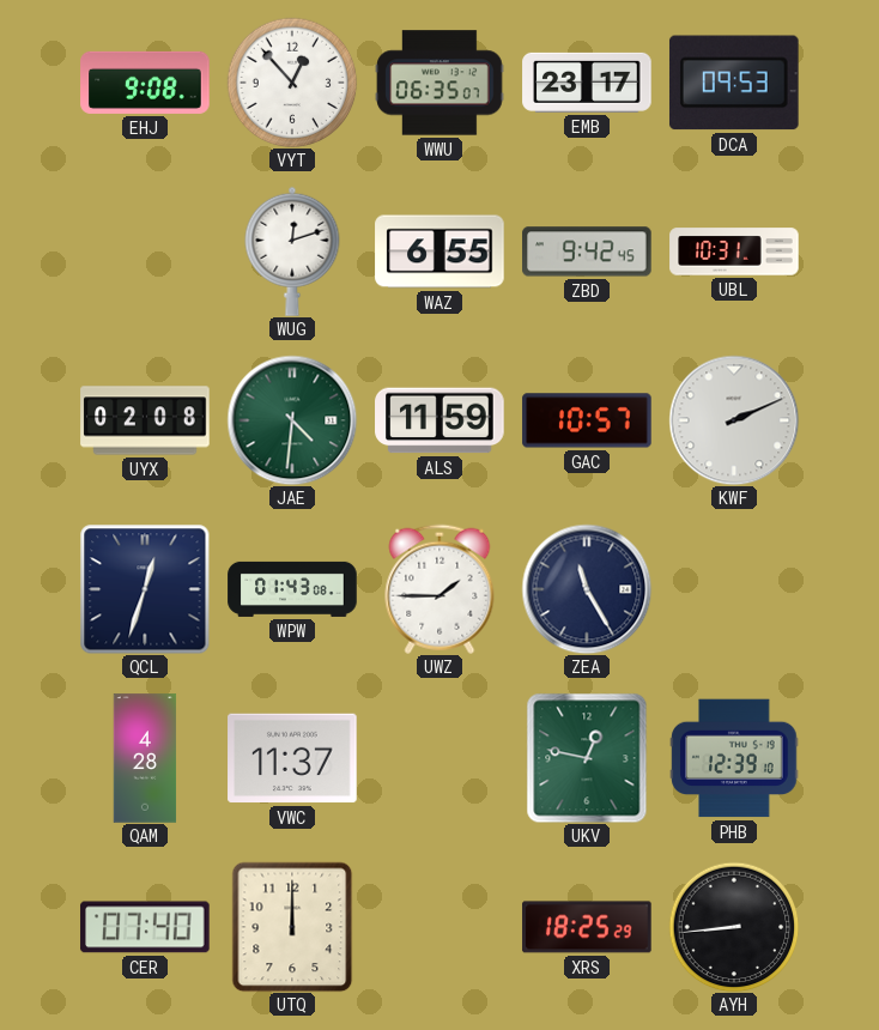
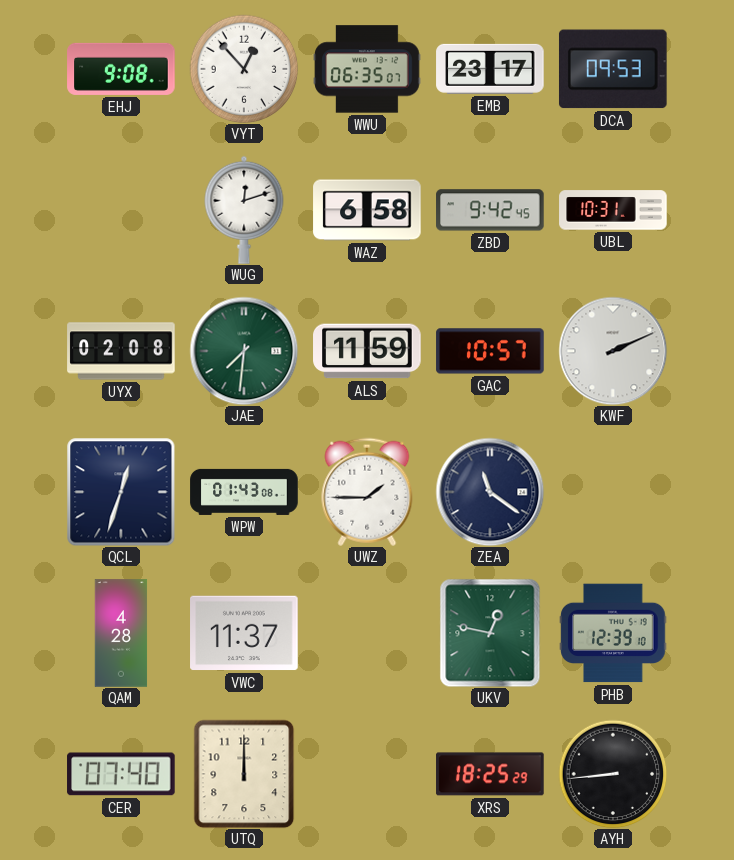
WAZ: 6:55 -> 6:58 (367, 210)
JAE: 4:31 -> 7:31 (244, 351)
ZEA: 11:25 -> 11:21 (490, 492)
